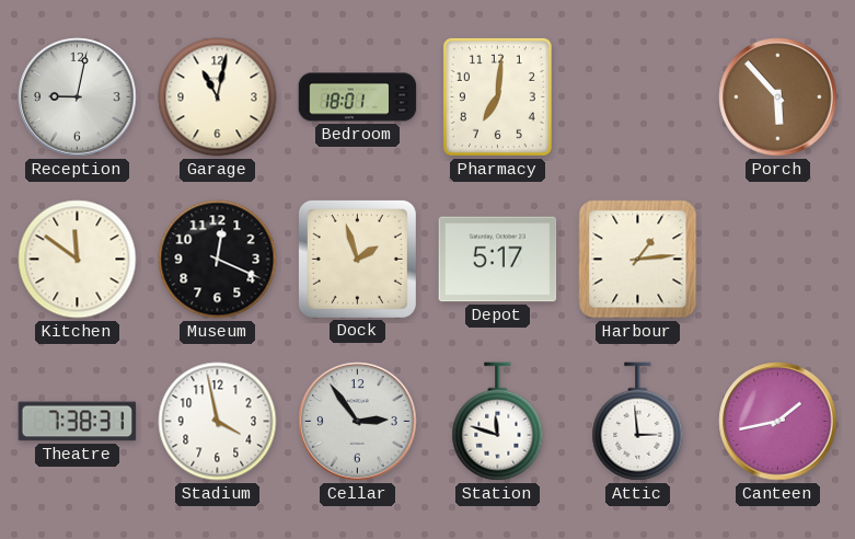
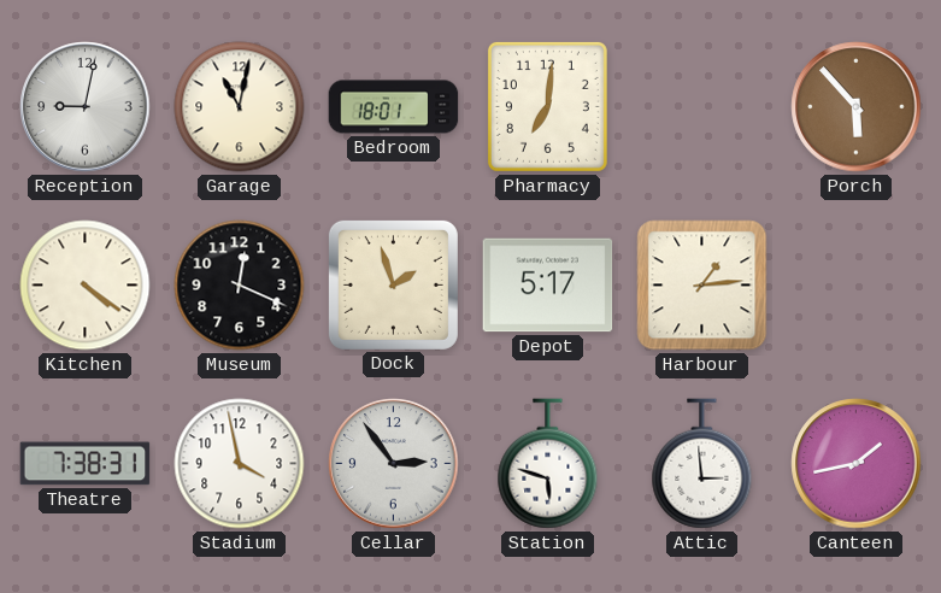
Kitchen: 11:51 -> 4:21 (86, 286)
Station: 11:48 -> 5:48 (548, 464)
